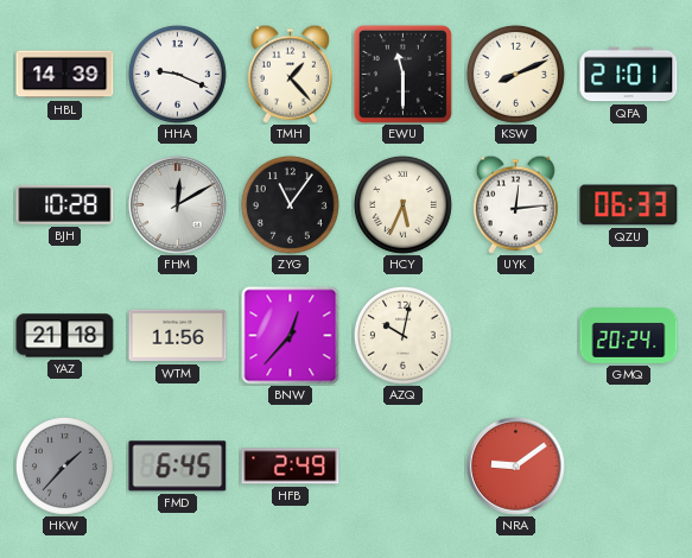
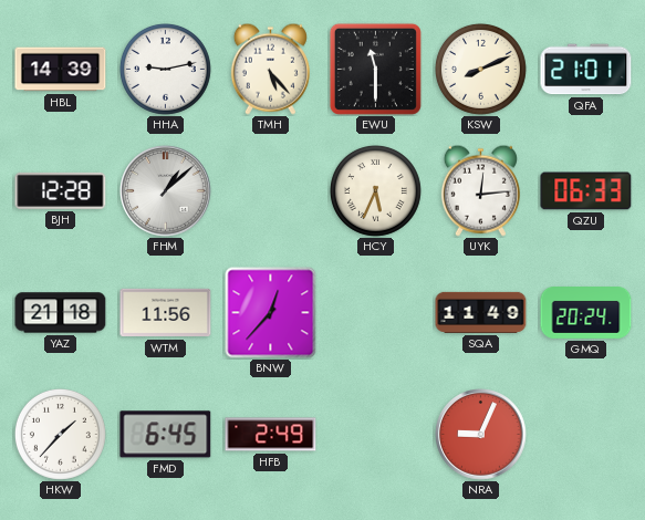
HHA: 9:19 -> 9:13 (165, 69)
TMH: 1:23 -> 5:23 (270, 69)
BJH: 10:28 -> 12:28 (61, 190)
FHM: 12:10 -> 1:08 (166, 191)
ZYG: 11:06 -> none (290, 204)
AZQ: 10:02 -> none (402, 335)
SQA: none -> 11:49 (481, 312)
HKW dial: grey -> white (60, 434)
NRA: 9:09 -> 9:04 (481, 435)
